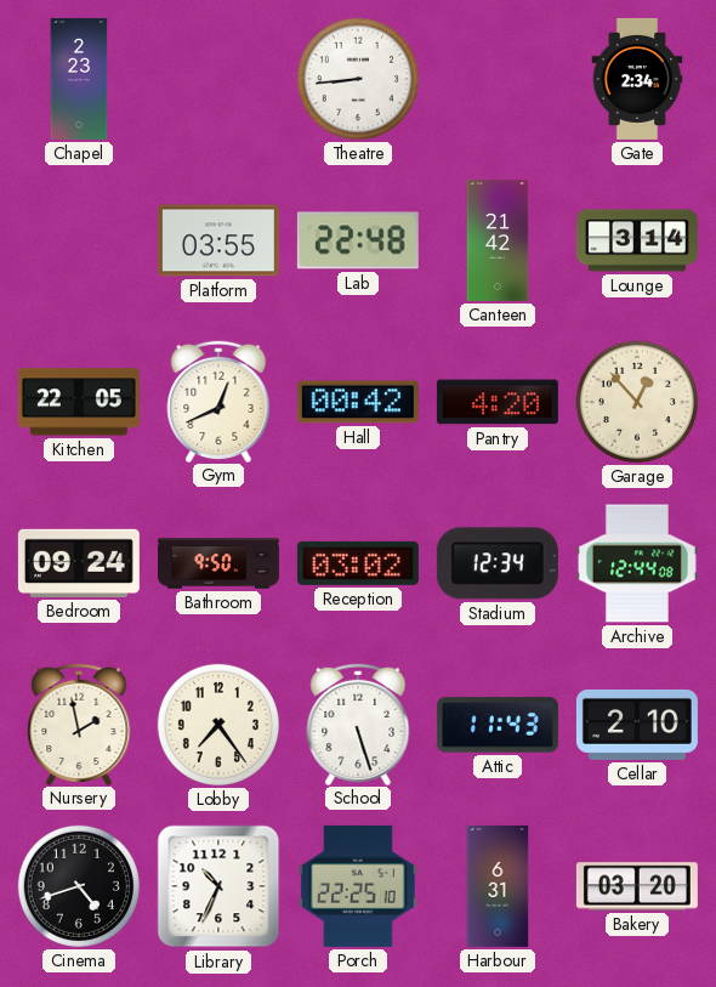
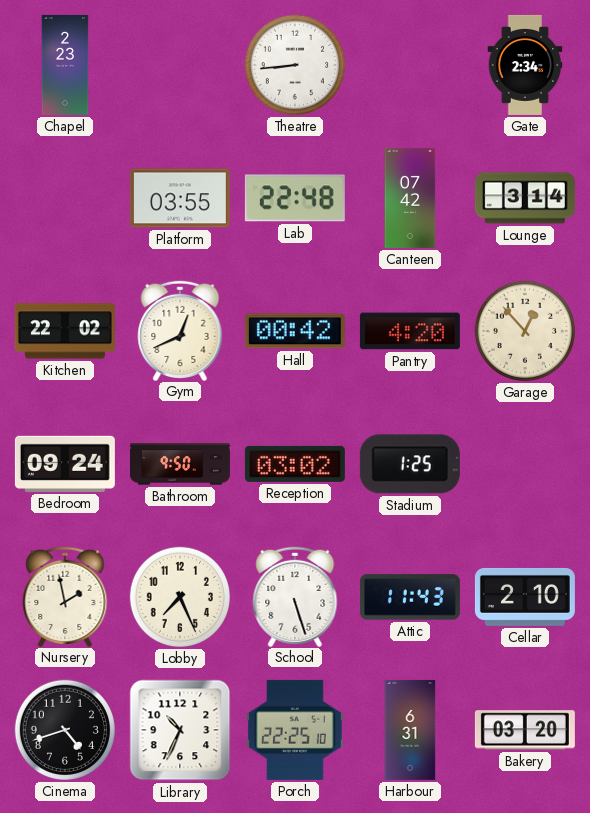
Canteen: 21:42 -> 07:42 (410, 198)
Kitchen: 22:05 -> 22:02 (65, 331)
Stadium: 12:34 -> 1:25 (410, 464)
Archive: 12:44 -> none (637, 563)
Lobby: 7:24 -> 7:26 (180, 597)
